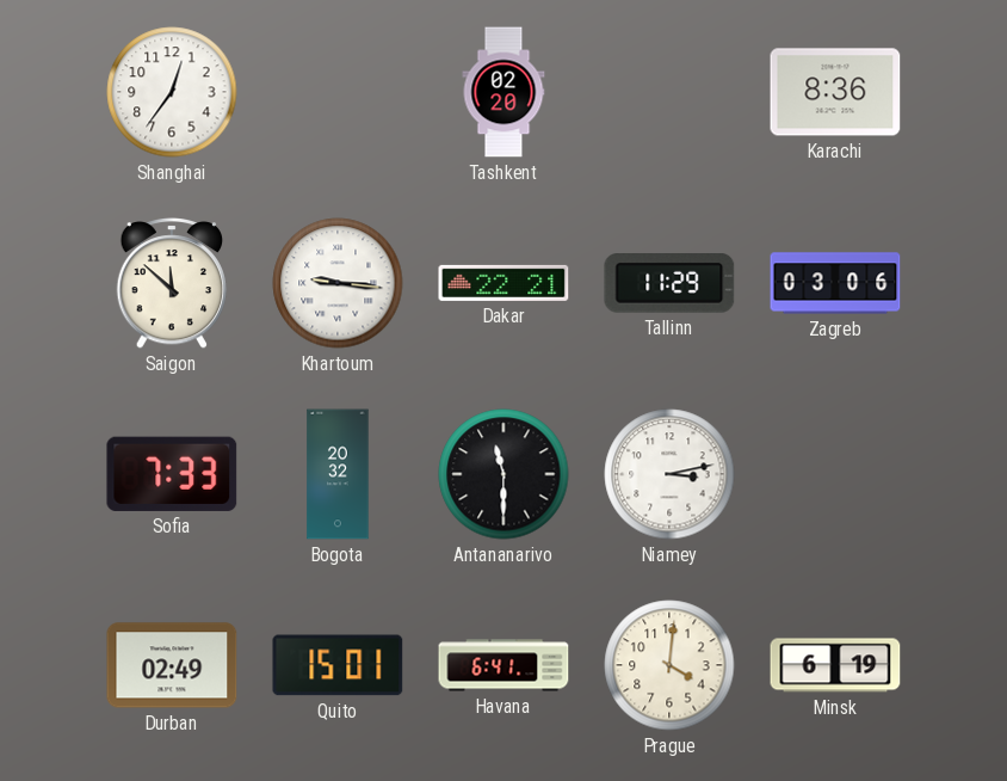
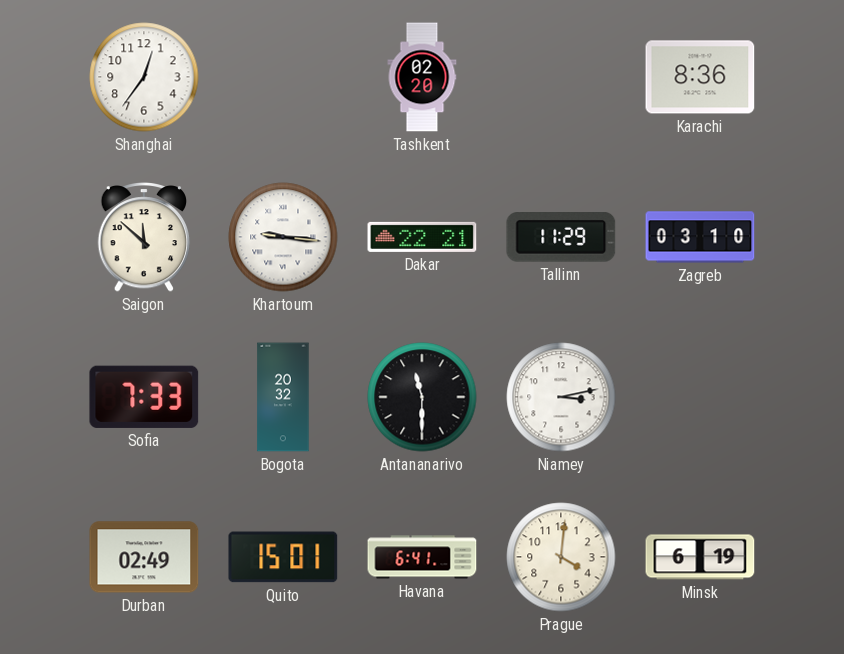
Zagreb: 03:06 -> 03:10 (700, 237)
